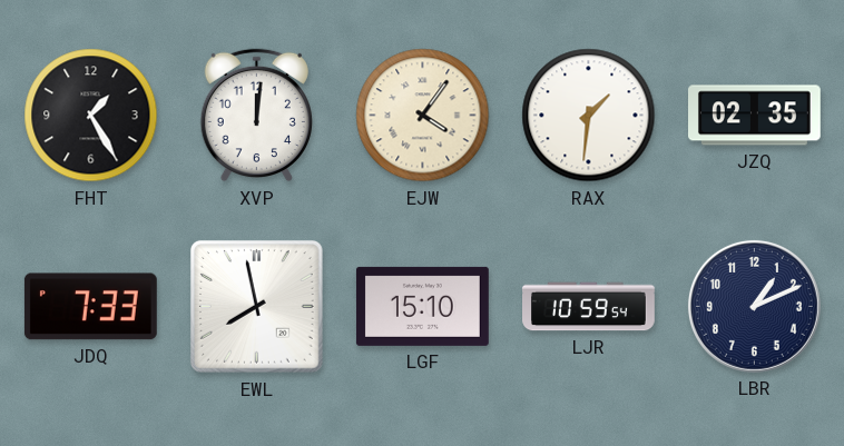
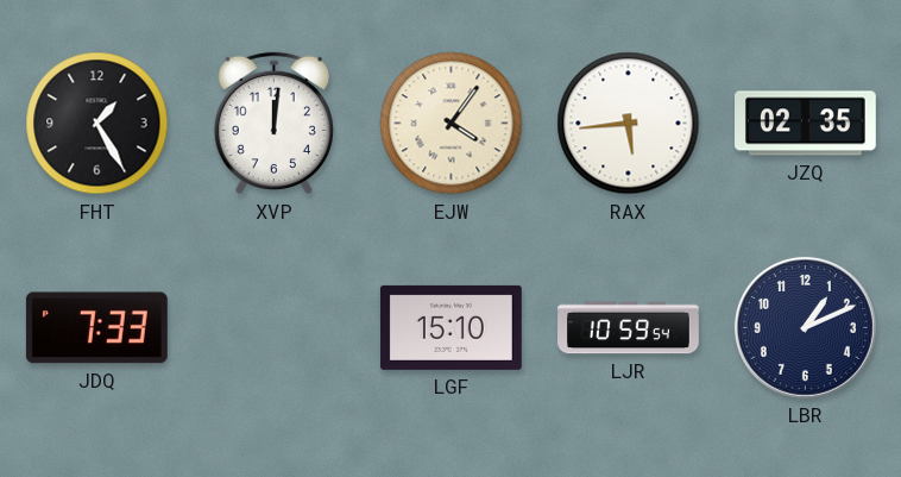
RAX: 1:31 -> 5:44 (629, 124)
EWL: 7:58 -> none (256, 306)
